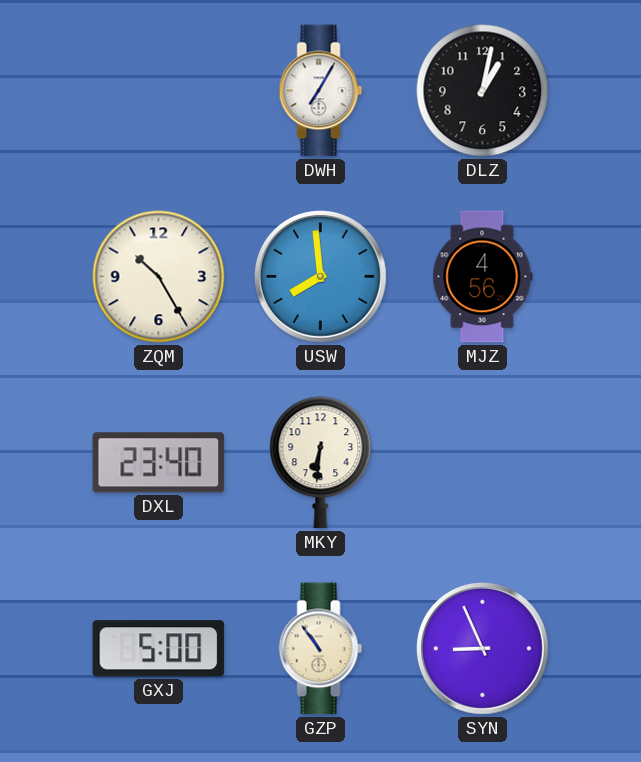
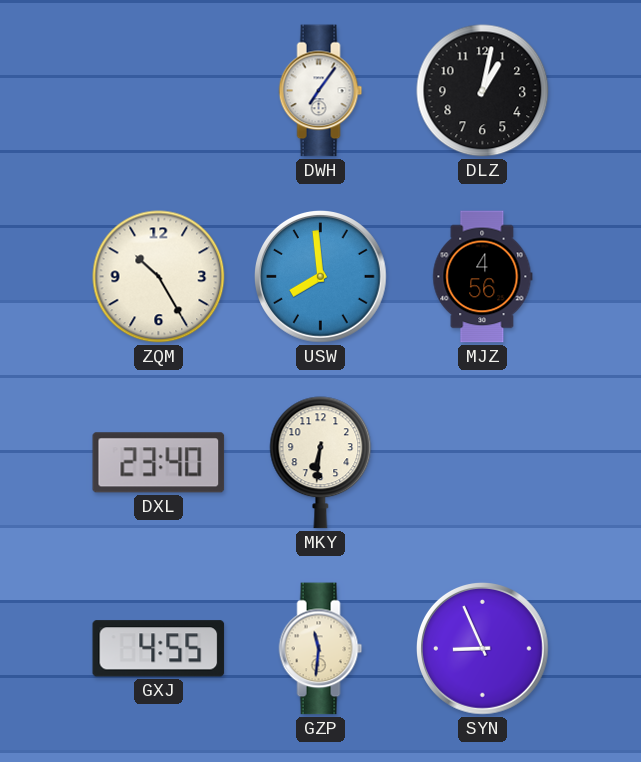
DWH: 7:05 -> 7:06 (321, 91)
GXJ: 5:00 -> 4:55 (159, 649)
GZP: 10:54 -> 11:31 (321, 649)
